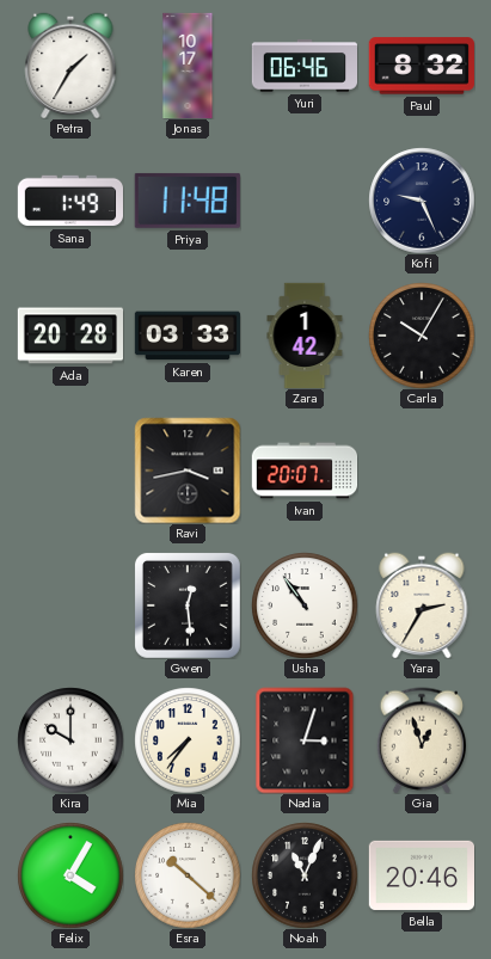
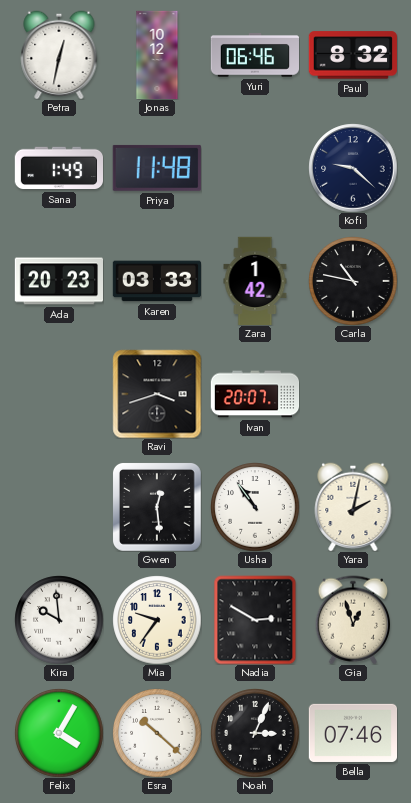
Petra: 1:35 -> 12:32 (59, 55)
Jonas: 10:17 -> 10:12 (157, 55)
Kofi: 9:26 -> 9:22 (353, 168)
Ada: 20:28 -> 20:23 (58, 281)
Carla: 10:05 -> 10:47 (353, 281)
Ravi: 3:43 -> 3:42 (157, 394)
Yara: 2:35 -> 2:02 (353, 507)
Kira: 10:00 -> 9:59 (59, 620)
Mia: 7:36 -> 9:36 (157, 620)
Nadia: 3:03 -> 2:50 (255, 620)
Noah: 11:04 -> 3:04 (255, 733)
Bella: 20:46 -> 07:46 (352, 733)
